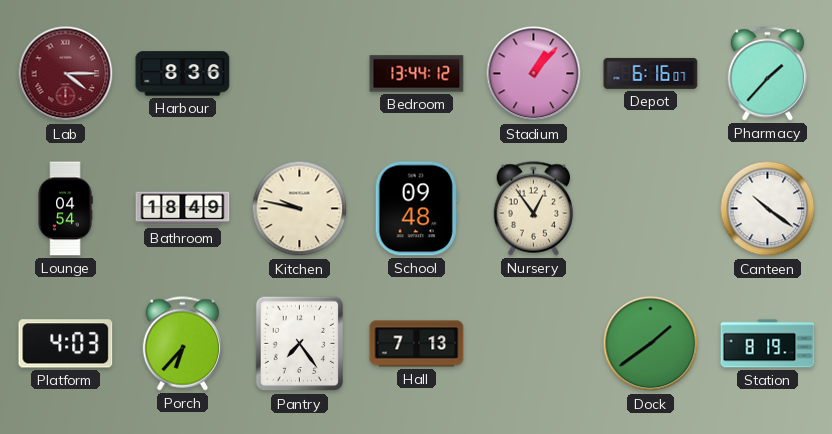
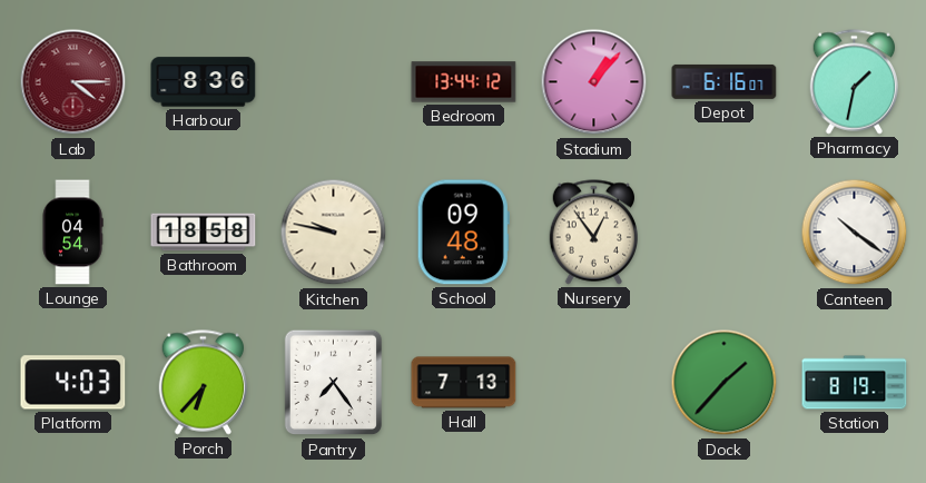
Pharmacy: 1:37 -> 1:32 (854, 82)
Bathroom: 18:49 -> 18:58 (204, 233)
Dock: 1:39 -> 1:37 (725, 383)
